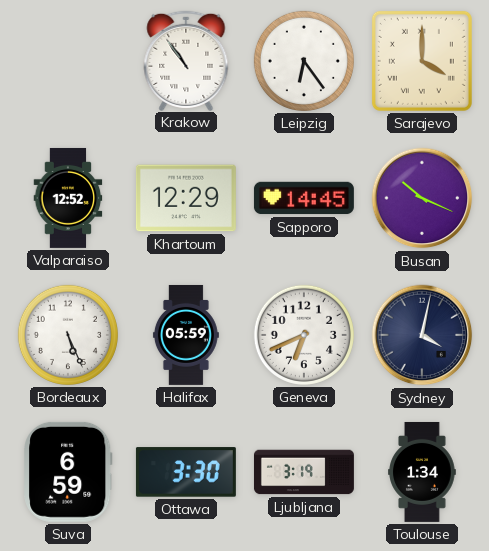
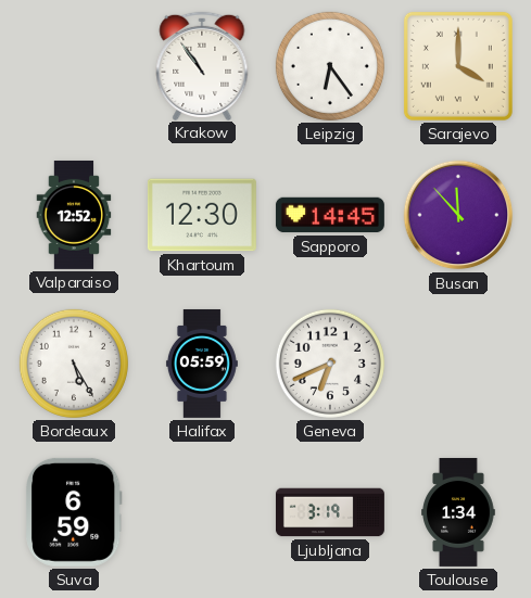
Khartoum: 12:29 -> 12:30 (202, 215)
Busan: 10:19 -> 11:53 (458, 215)
Bordeaux: 5:26 -> 5:25 (74, 364)
Sydney: 4:02 -> none (422, 335)
Ottawa: 3:30 -> none (186, 472)
